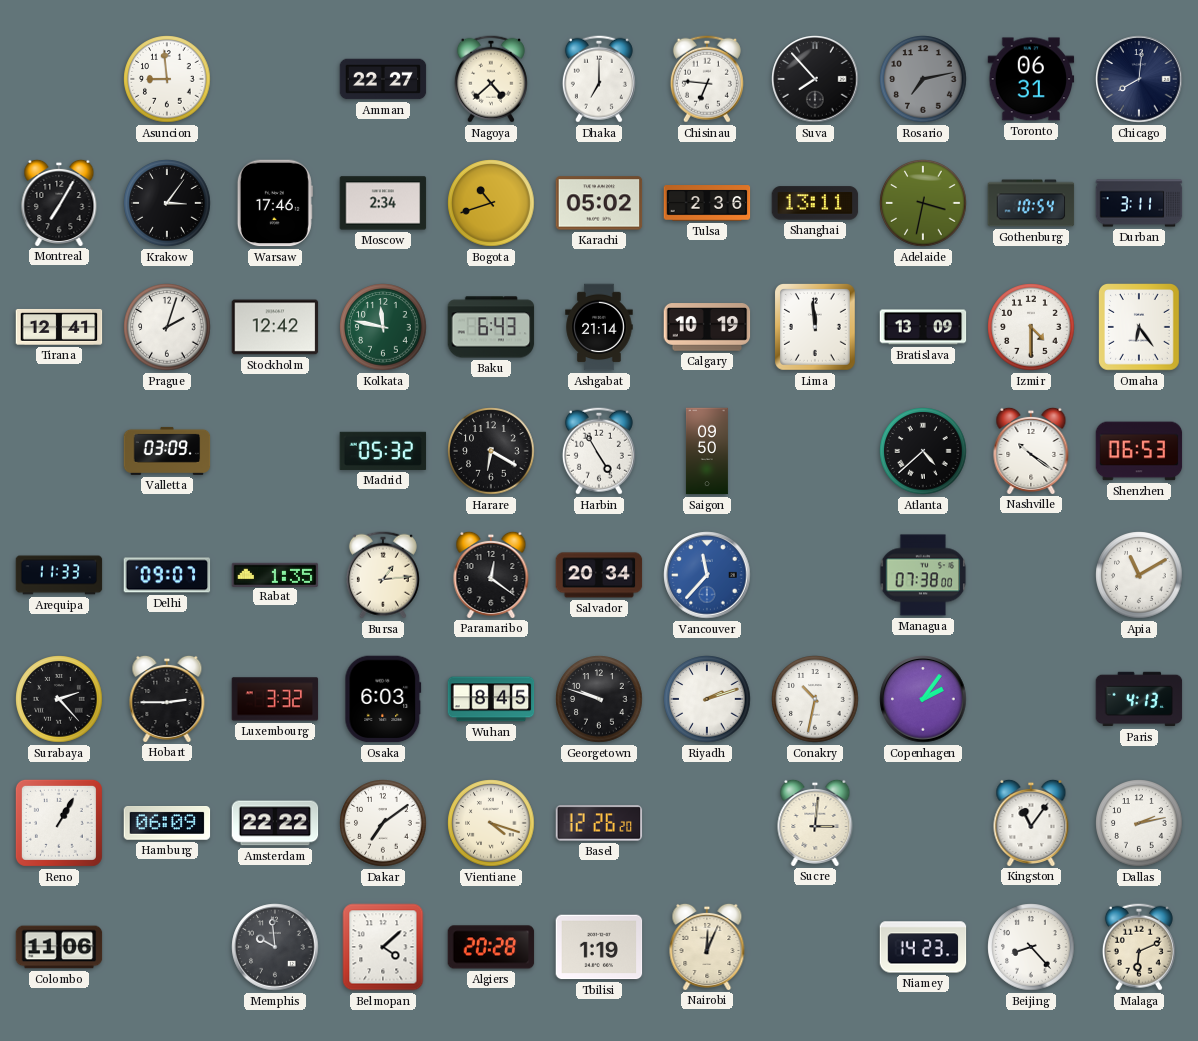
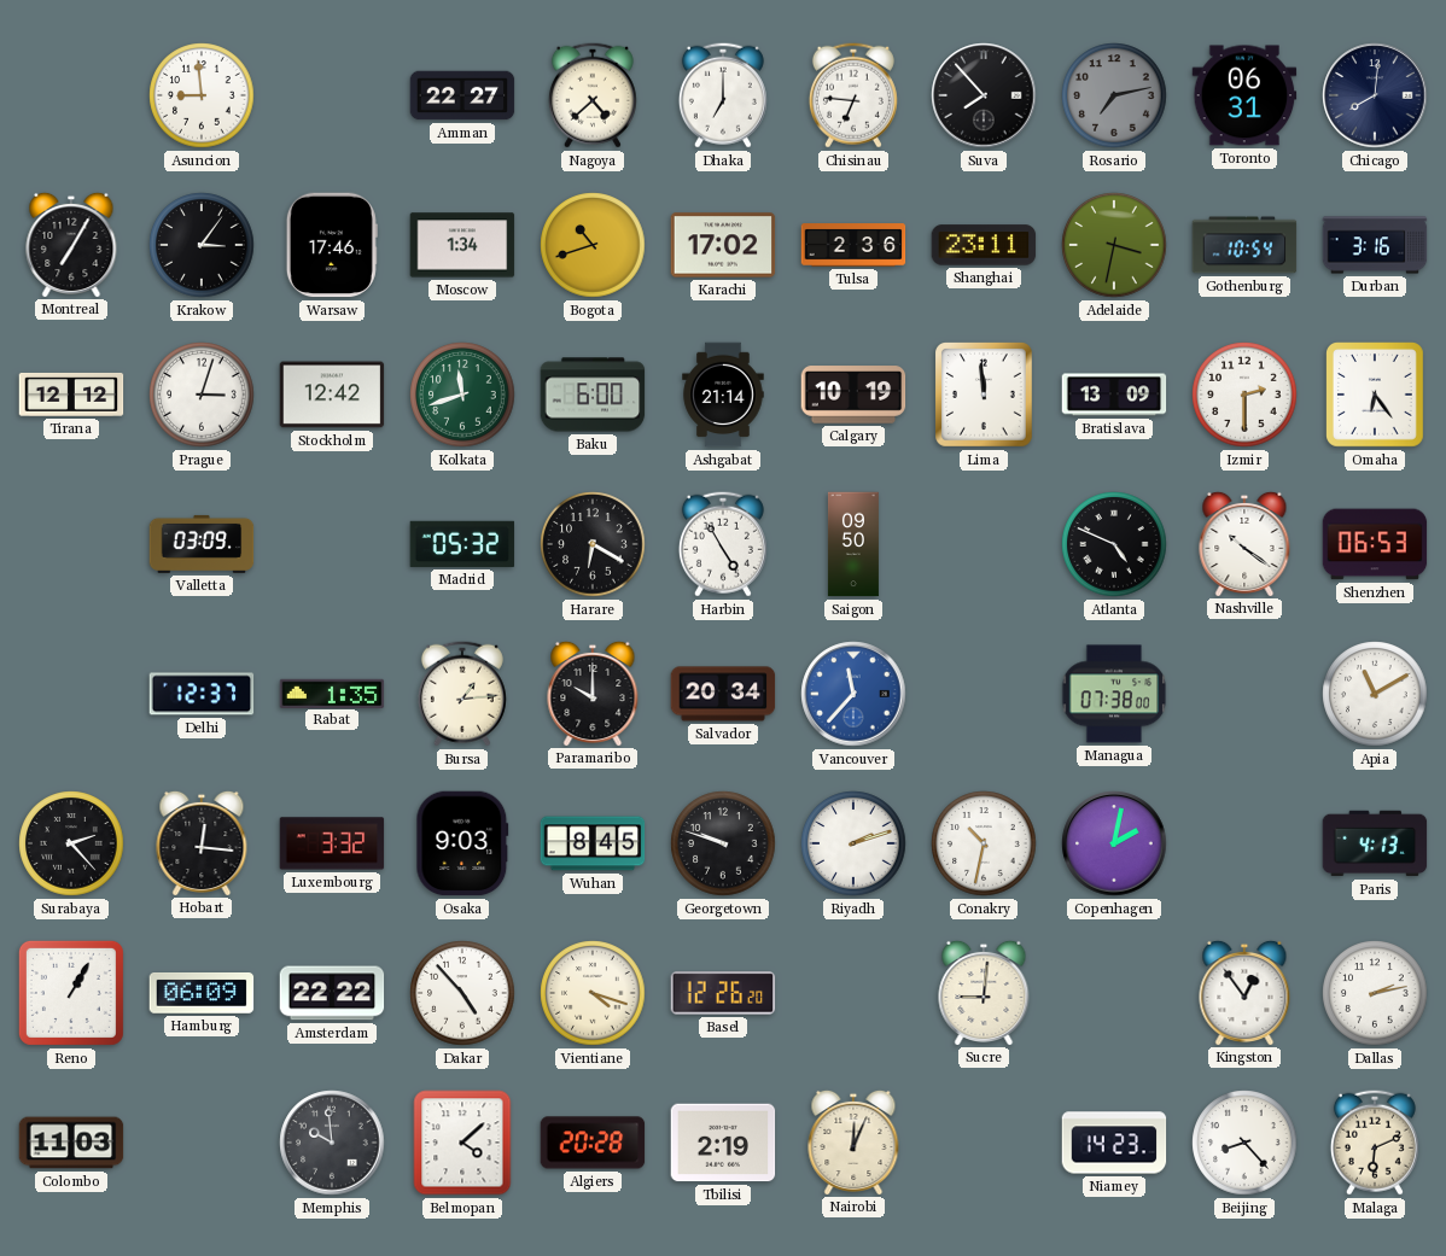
Moscow: 2:34 -> 1:34 (462, 245)
Karachi: 05:02 -> 17:02 (723, 245)
Shanghai: 13:11 -> 23:11 (984, 245)
Durban: 3:11 -> 3:16 (1375, 245)
Tirana: 12:41 -> 12:12 (71, 395)
Prague: 2:03 -> 3:03 (202, 395)
Kolkata: 11:47 -> 11:42 (462, 395)
Baku: 6:43 -> 6:00 (593, 395)
Izmir: 4:30 -> 2:30 (1244, 395)
Atlanta: 4:38 -> 4:49 (1114, 544)
Arequipa: 11:33 -> none (59, 575)
Delhi: 09:07 -> 12:37 (202, 694)
Paramaribo: 12:21 -> 10:00 (593, 693)
Hobart: 2:45 -> 12:16 (202, 842)
Osaka: 6:03 -> 9:03 (462, 843)
Copenhagen: 2:06 -> 2:02 (1114, 843)
Dakar: 7:09 -> 4:53 (462, 993)
Sucre: 3:01 -> 9:01 (984, 992)
Kingston: 11:06 -> 12:54 (1244, 992)
Colombo: 11:06 -> 11:03 (71, 1143)
Tbilisi: 1:19 -> 2:19 (723, 1143)
